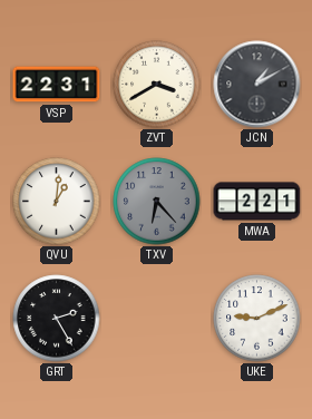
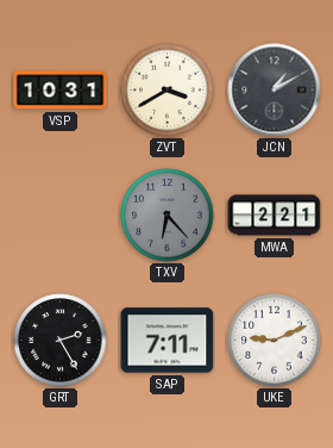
VSP: 22:31 -> 10:31 (61, 91)
QVU: 1:01 -> none (57, 202)
SAP: none -> 7:11 (168, 341)
